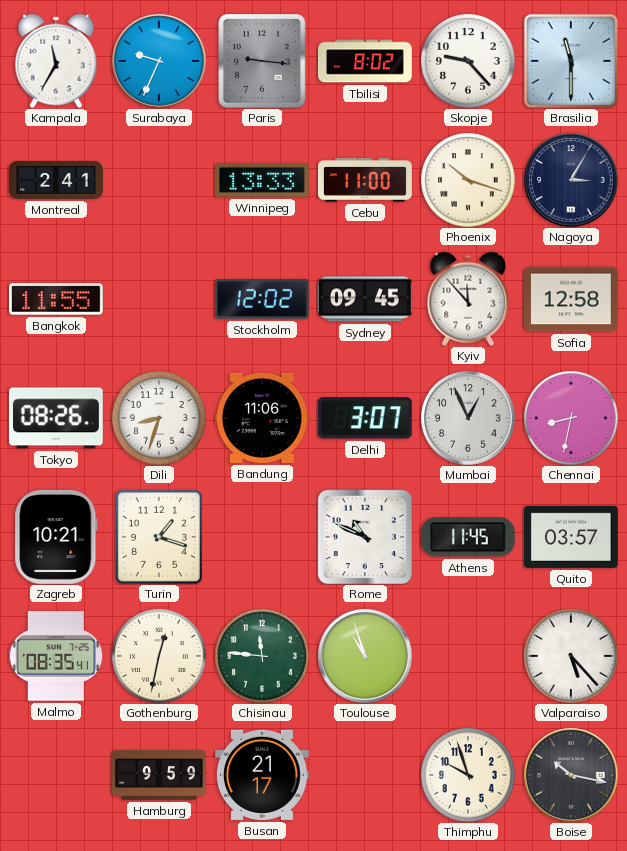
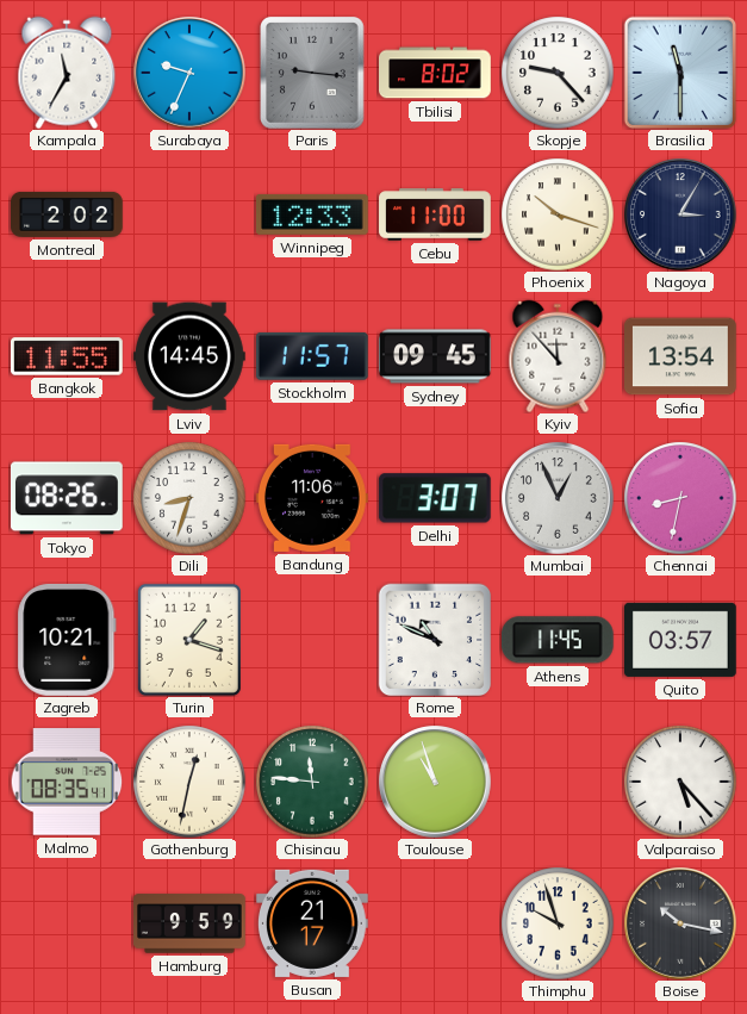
Montreal: 2:41 -> 2:02 (67, 214)
Winnipeg: 13:33 -> 12:33 (312, 214)
Lviv: none -> 14:45 (191, 356)
Stockholm: 12:02 -> 11:57 (312, 356)
Sofia: 12:58 -> 13:54 (681, 356)
